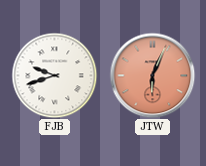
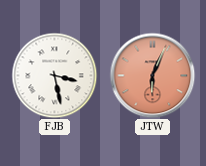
FJB: 9:42 -> 3:28 (54, 75)
